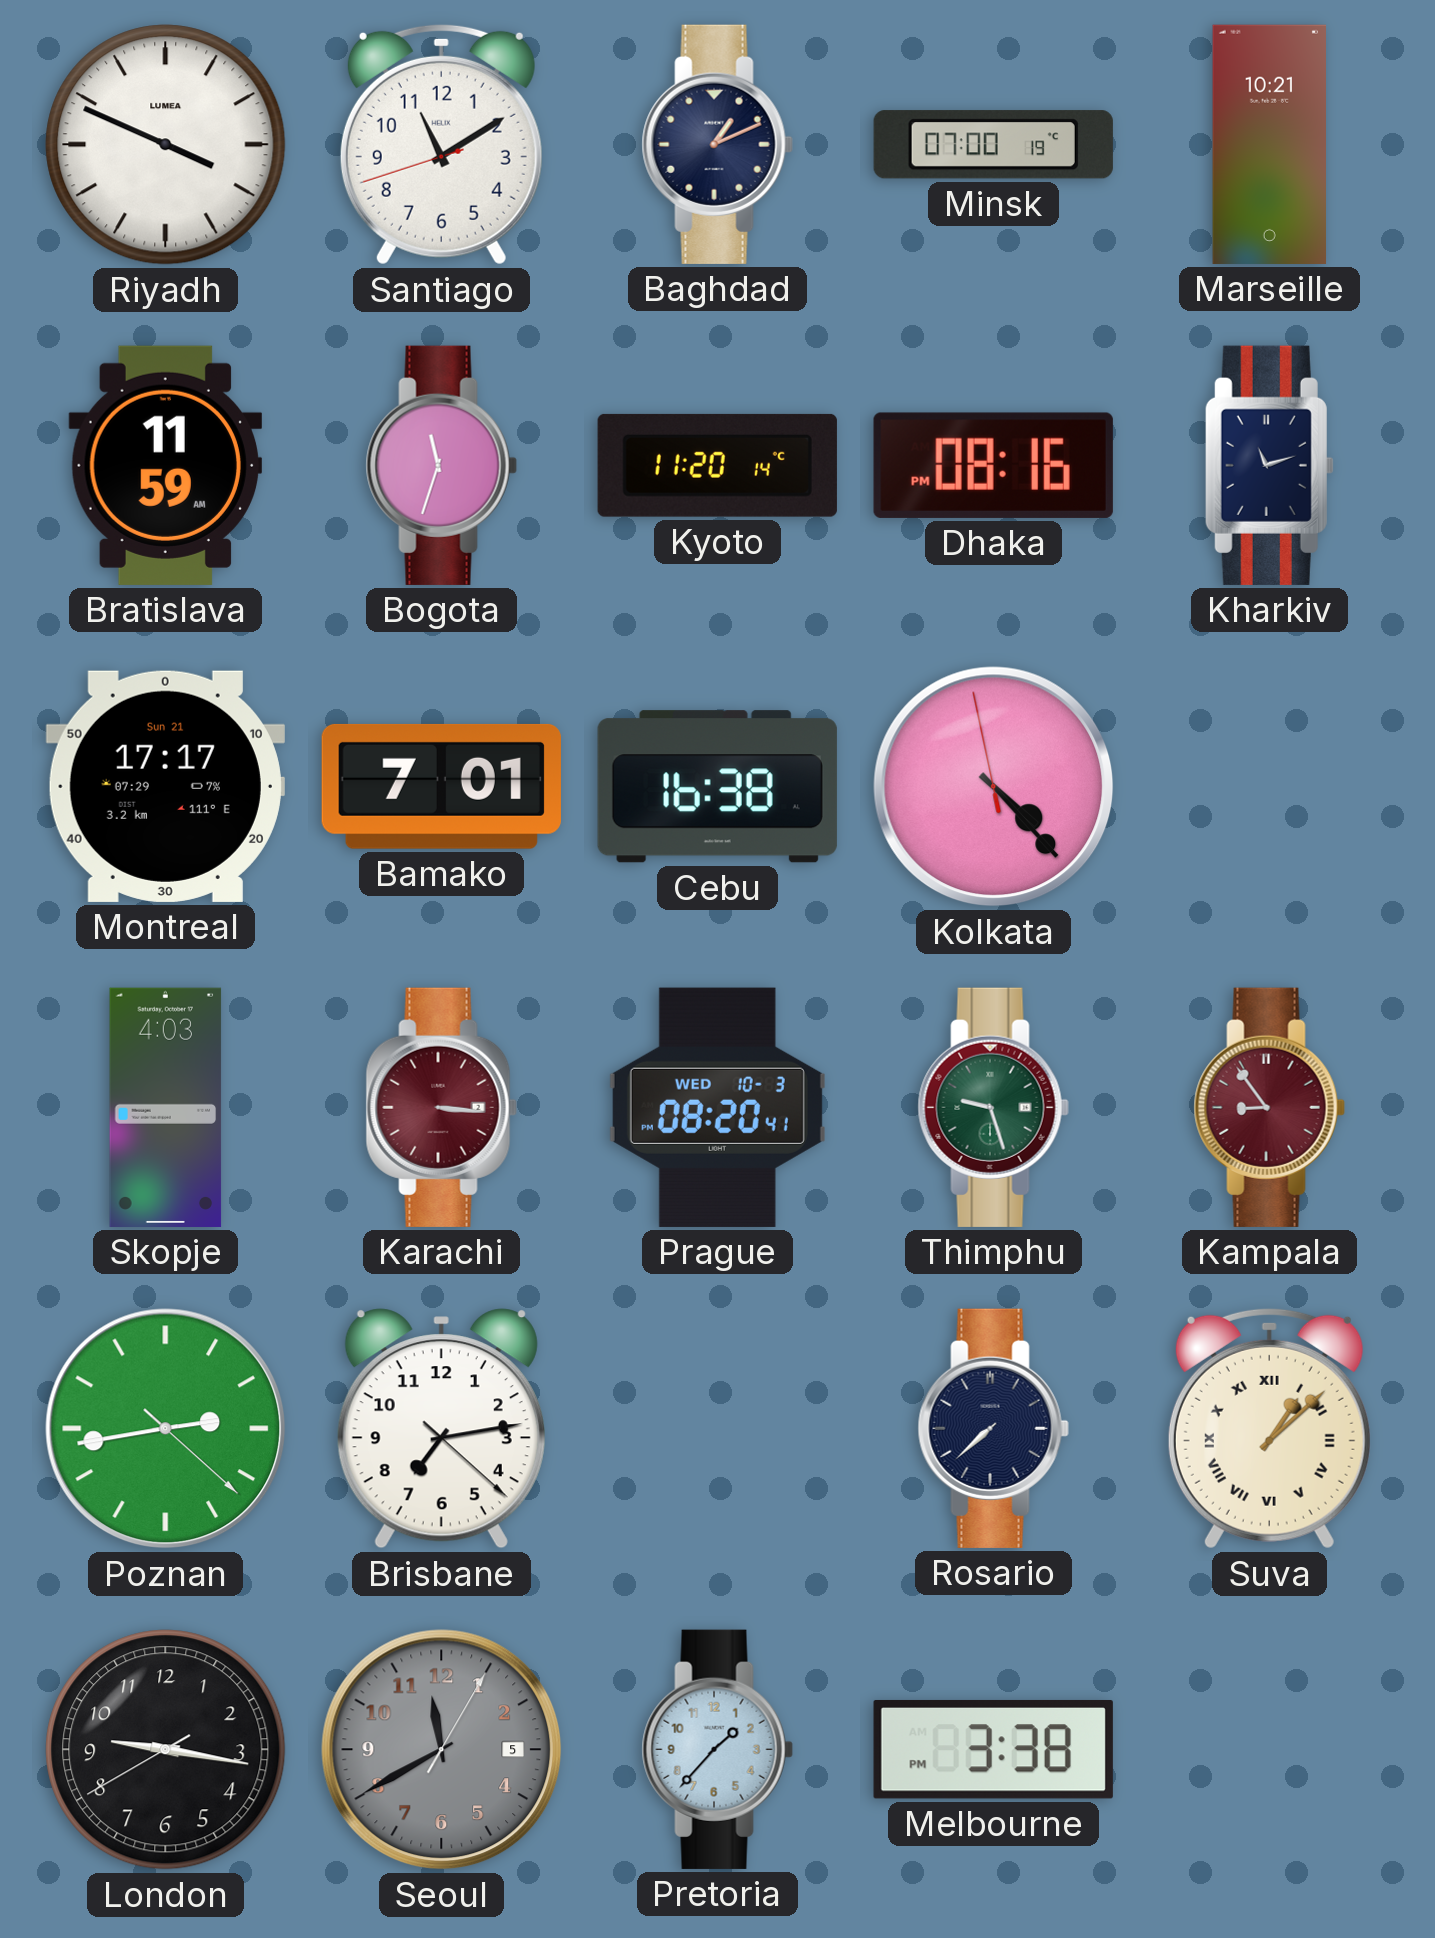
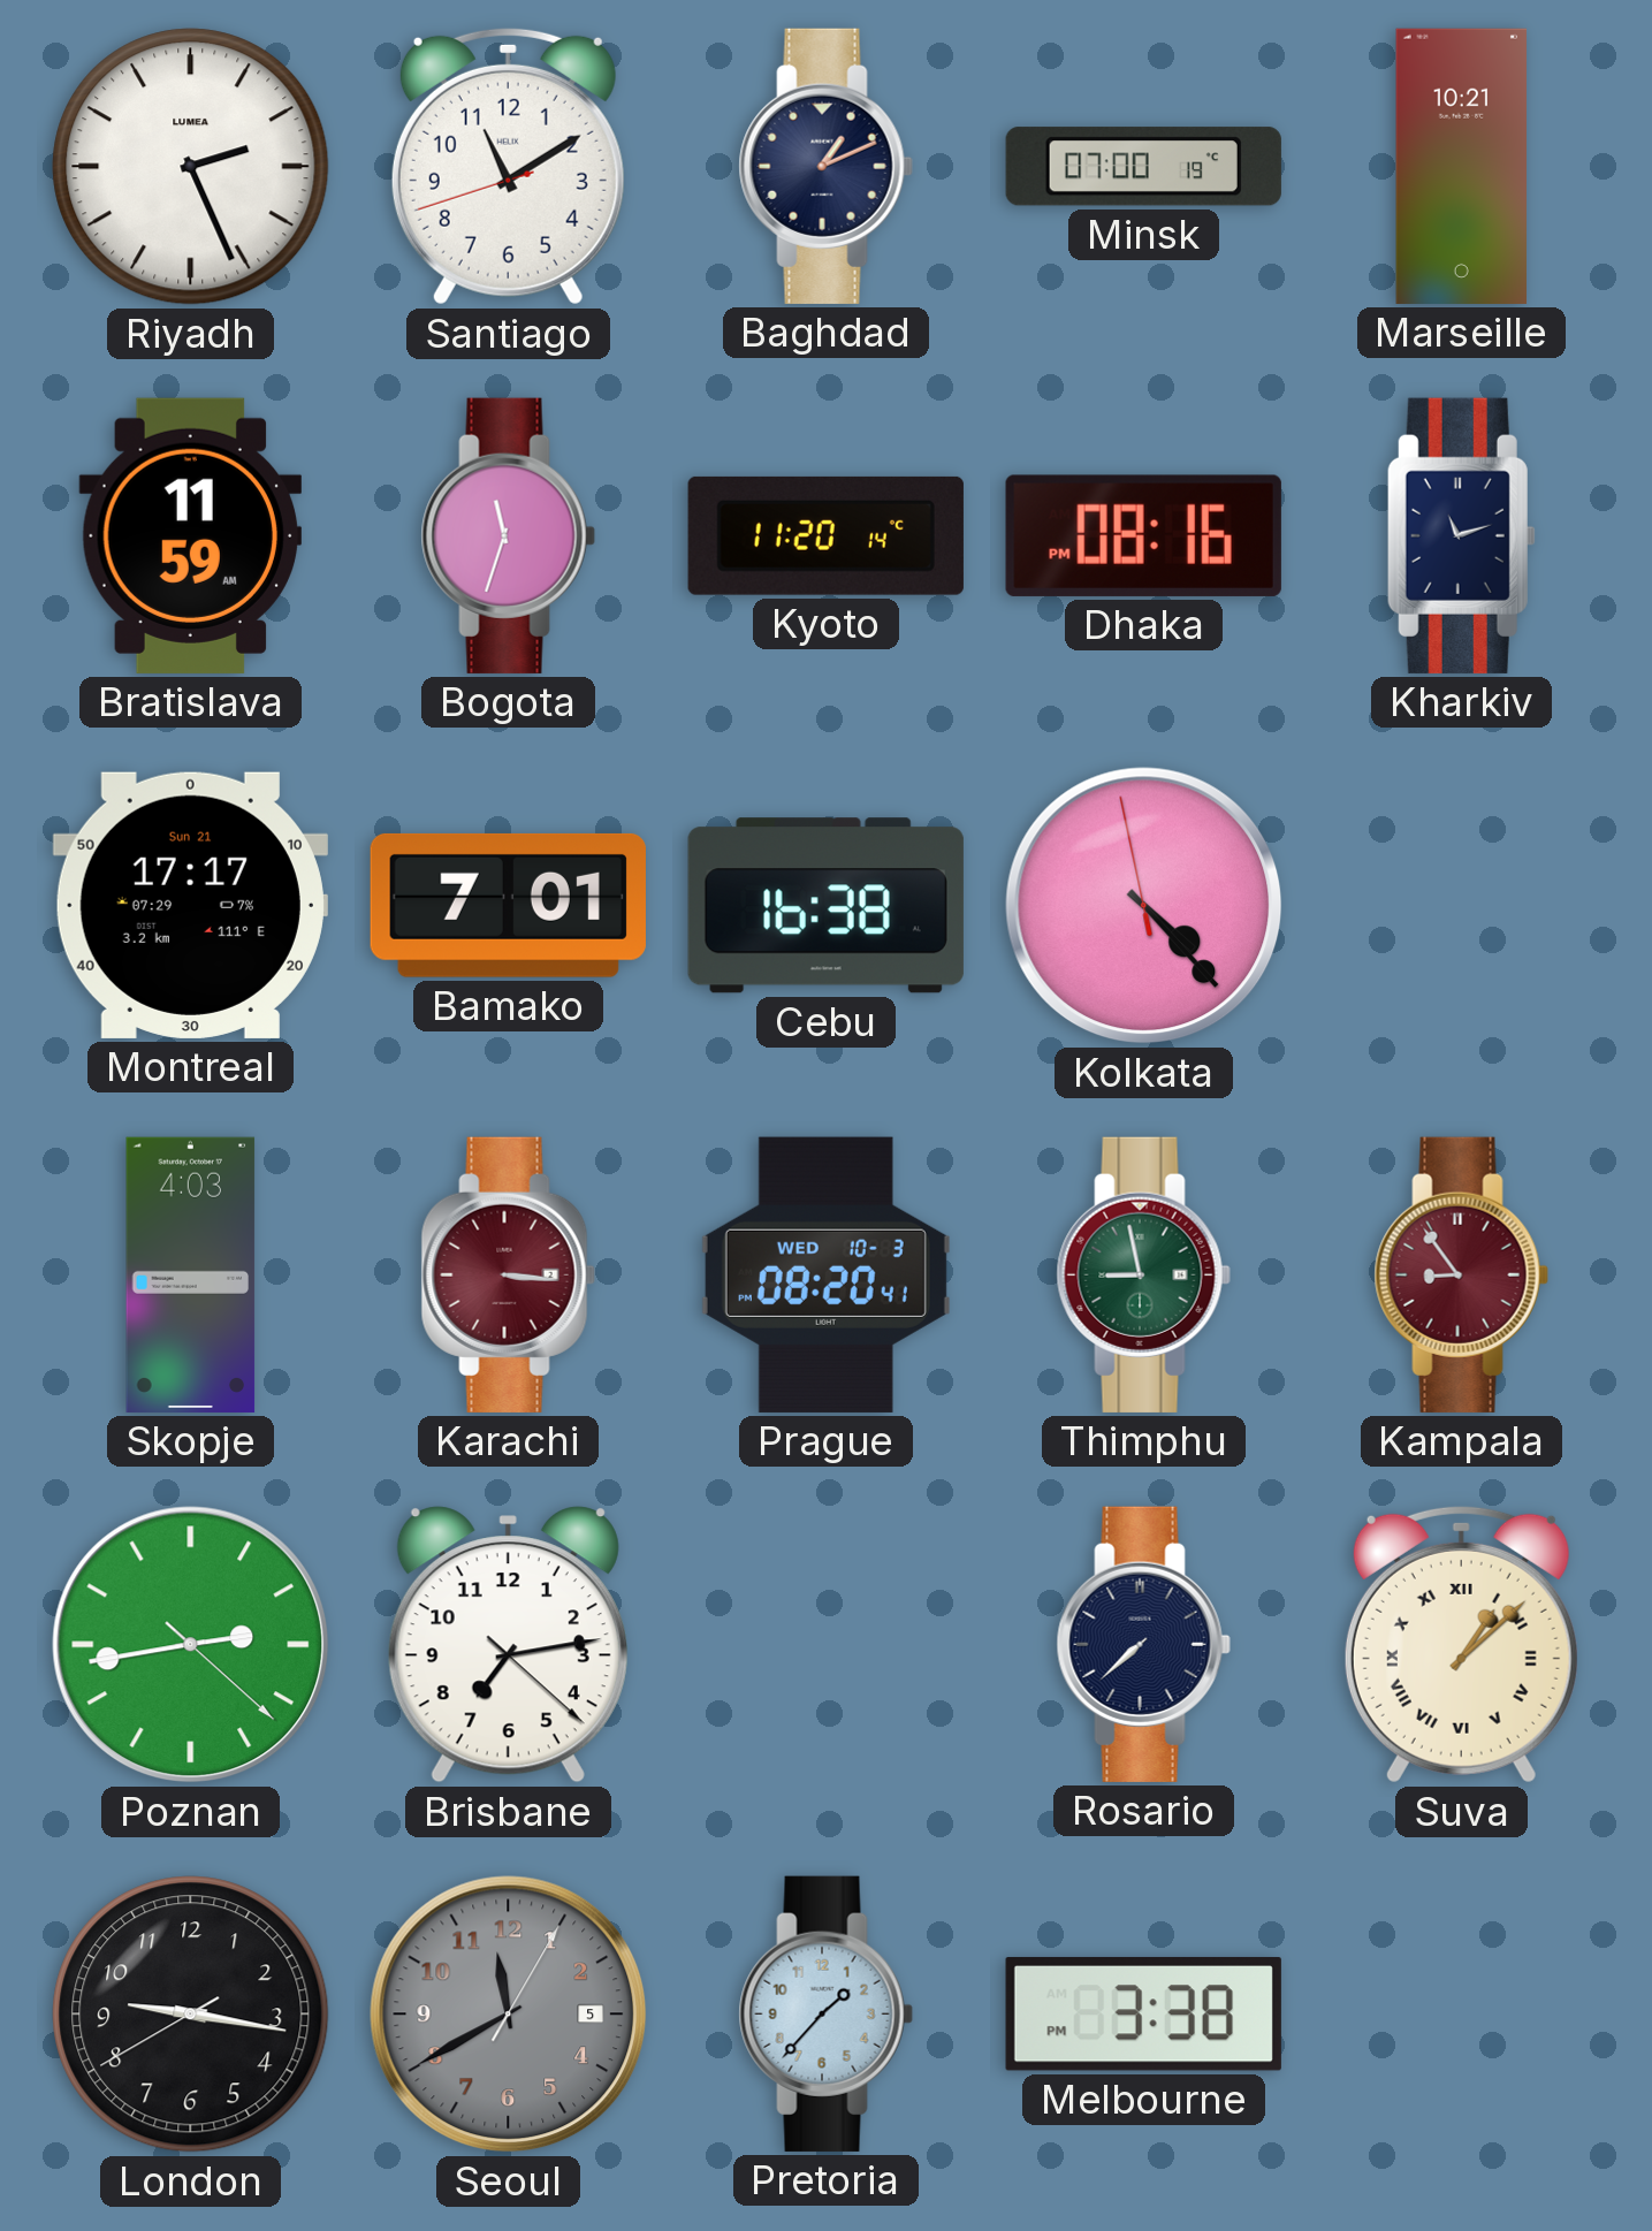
Riyadh: 3:49 -> 2:26 (191, 167)
Thimphu: 9:27 -> 8:58 (1143, 1274)
